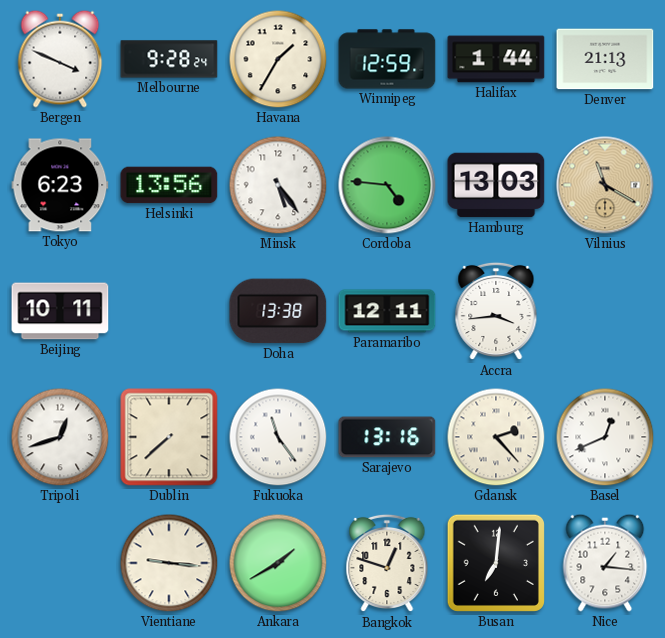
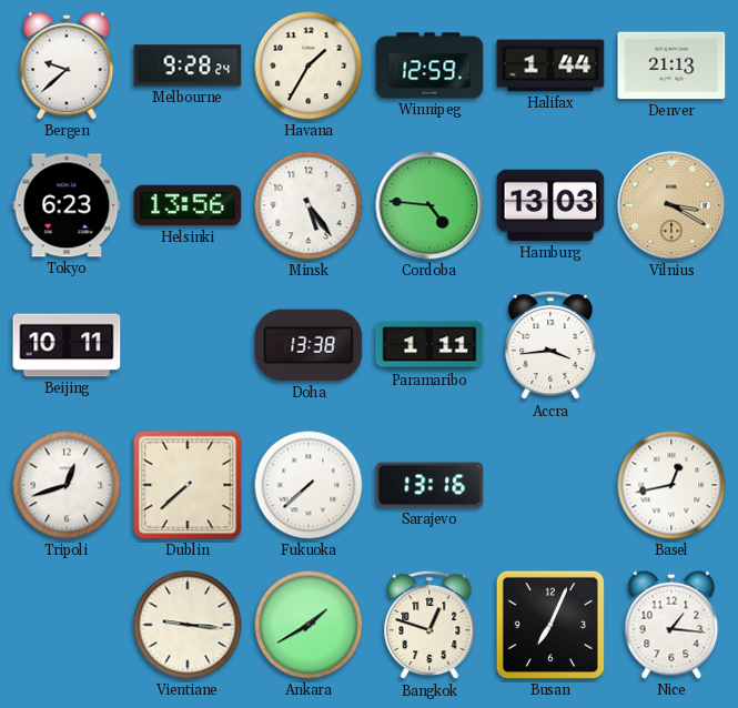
Bergen: 3:49 -> 9:38 (67, 65)
Vilnius: 11:20 -> 3:20 (671, 205)
Paramaribo: 12:11 -> 1:11 (429, 345)
Fukuoka: 11:24 -> 7:38 (309, 485)
Gdansk: 2:23 -> none (496, 437)
Basel: 12:41 -> 12:43 (671, 485)
Busan: 7:01 -> 7:04 (550, 625)
